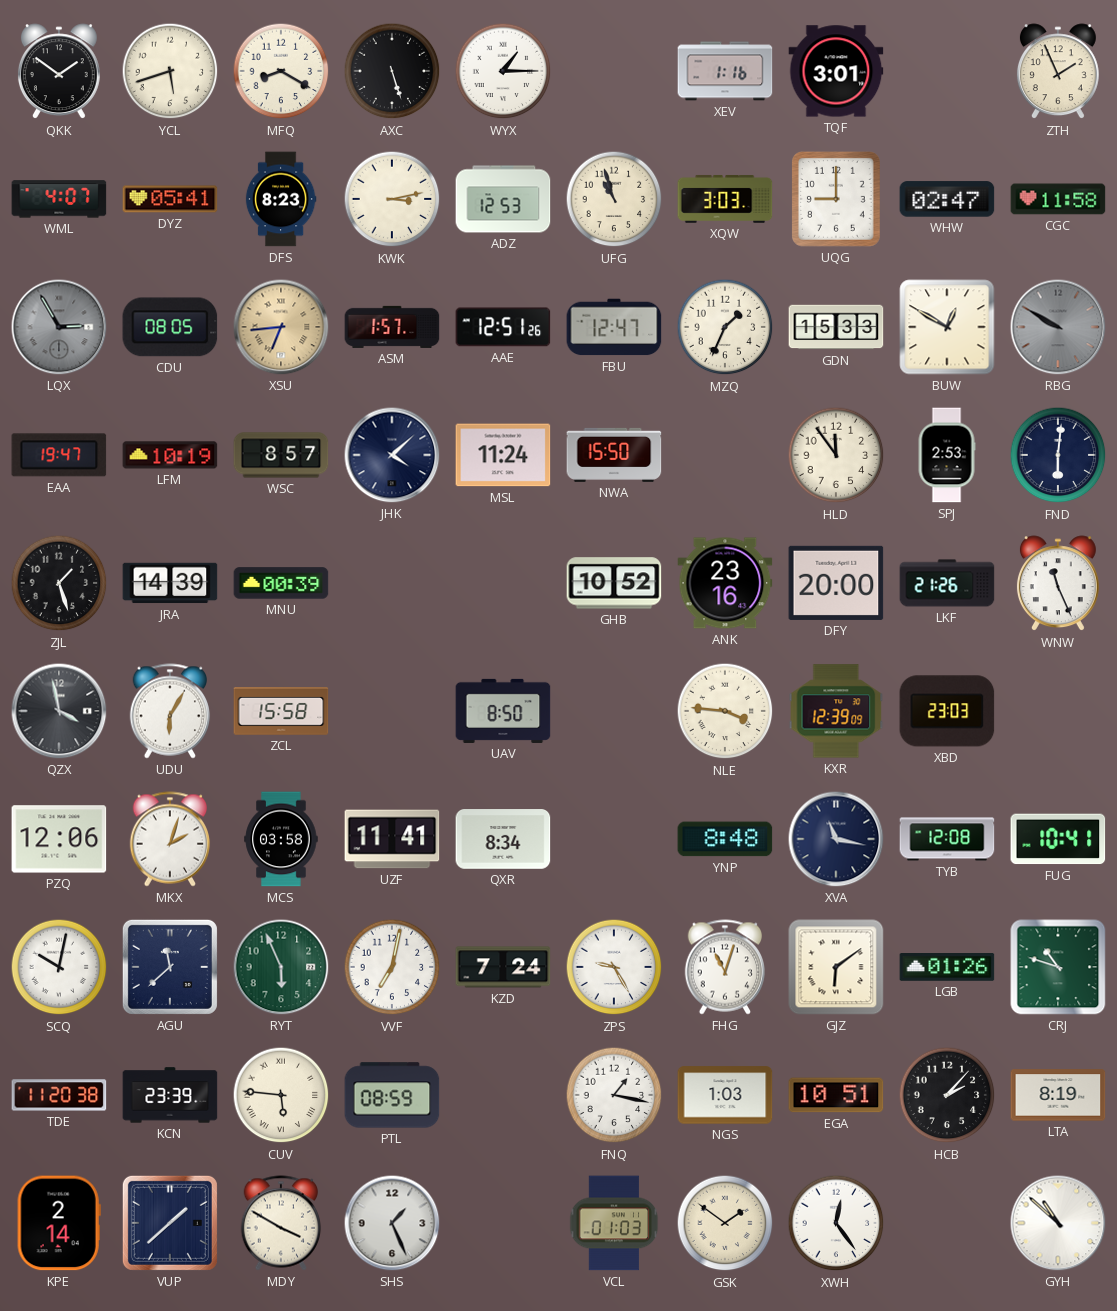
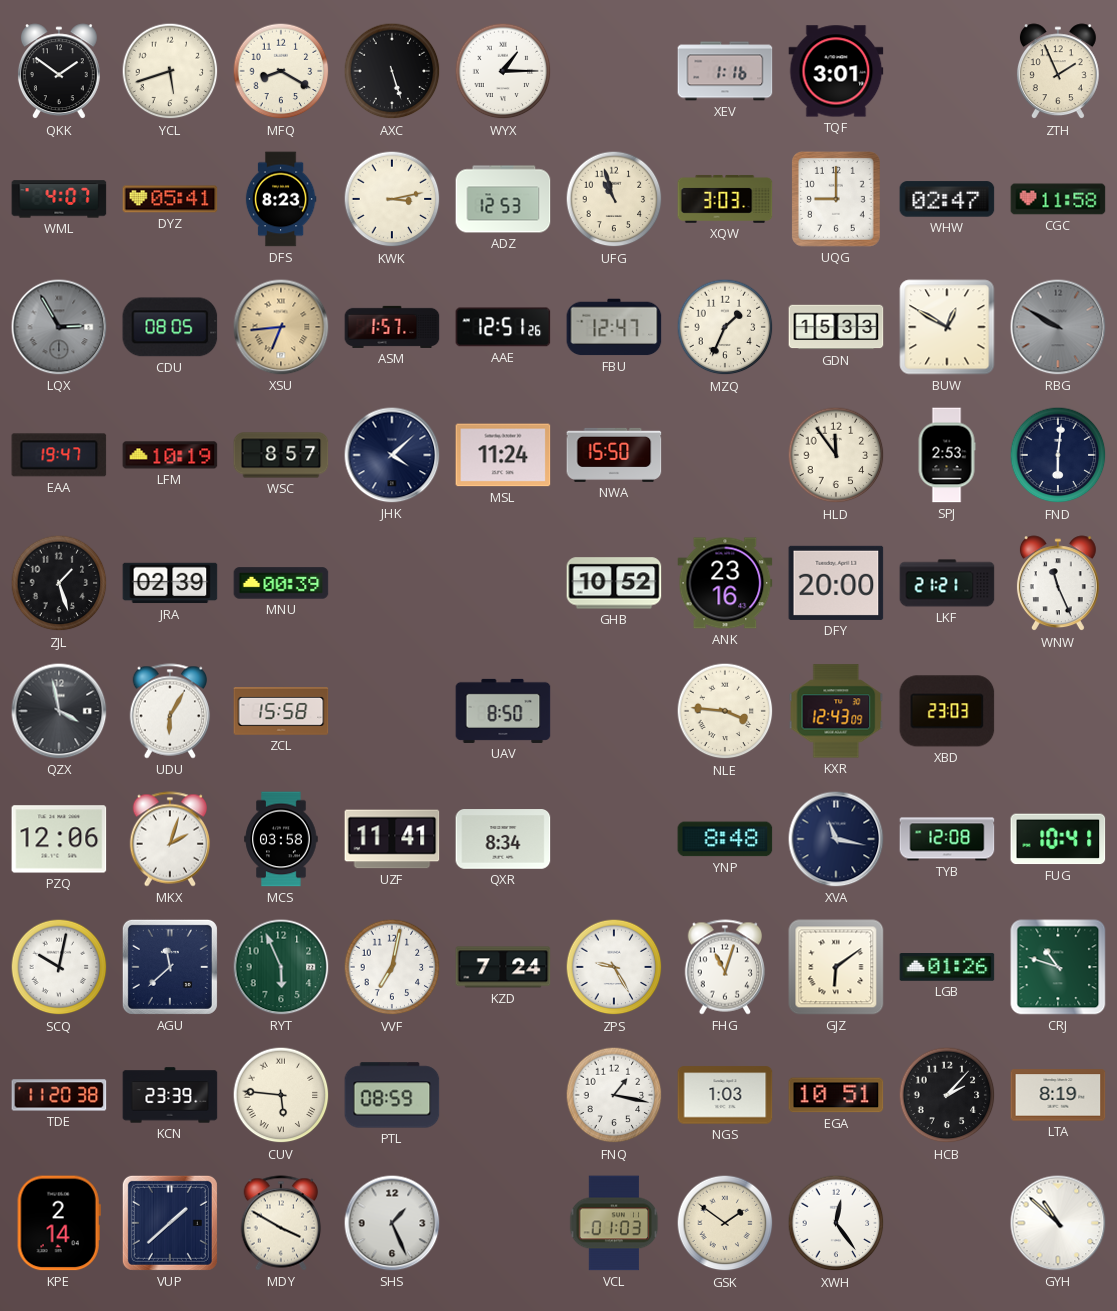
JRA: 14:39 -> 02:39 (170, 583)
LKF: 21:26 -> 21:21 (947, 583)
KXR: 12:39 -> 12:43 (836, 711)
